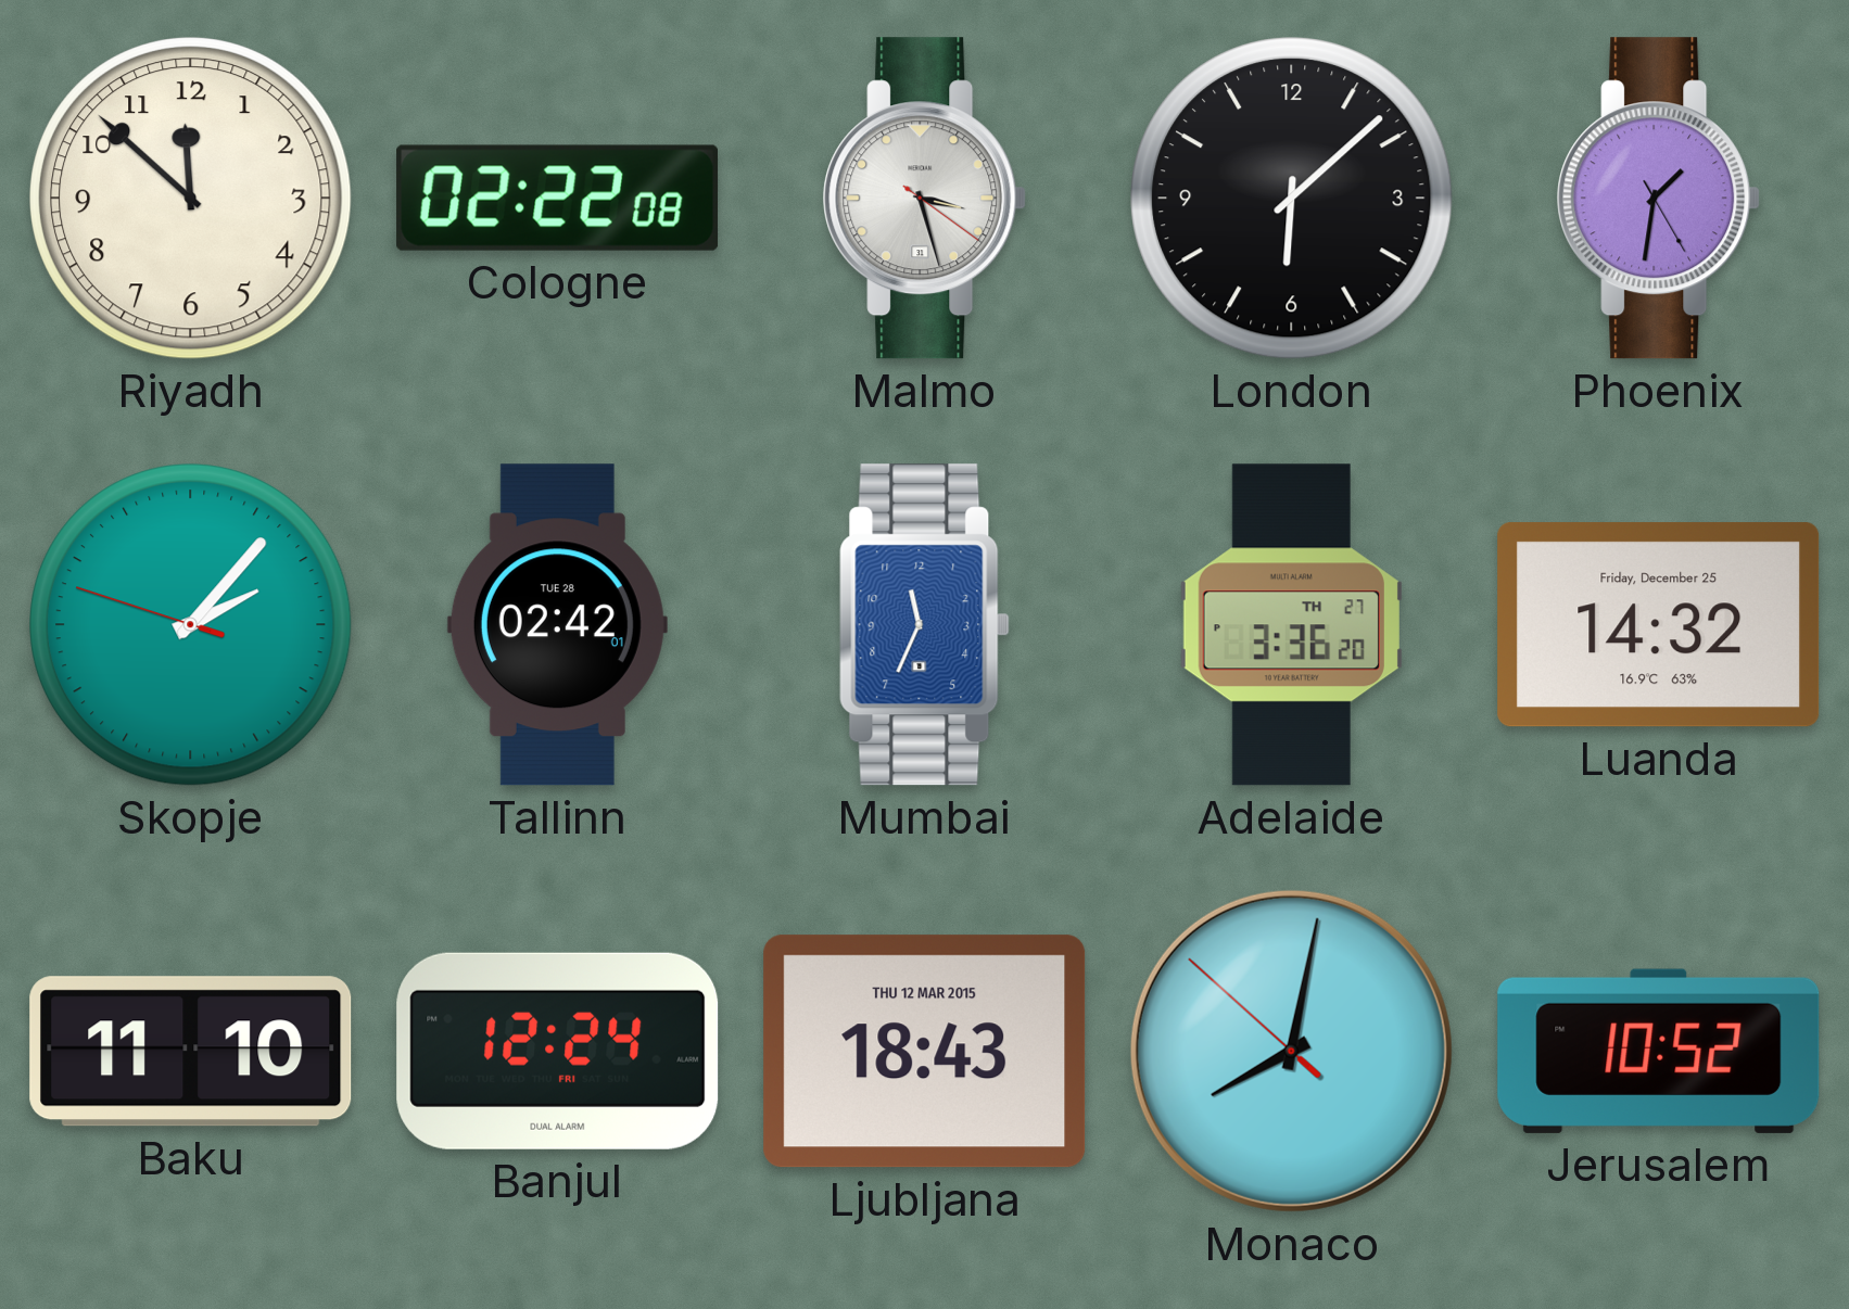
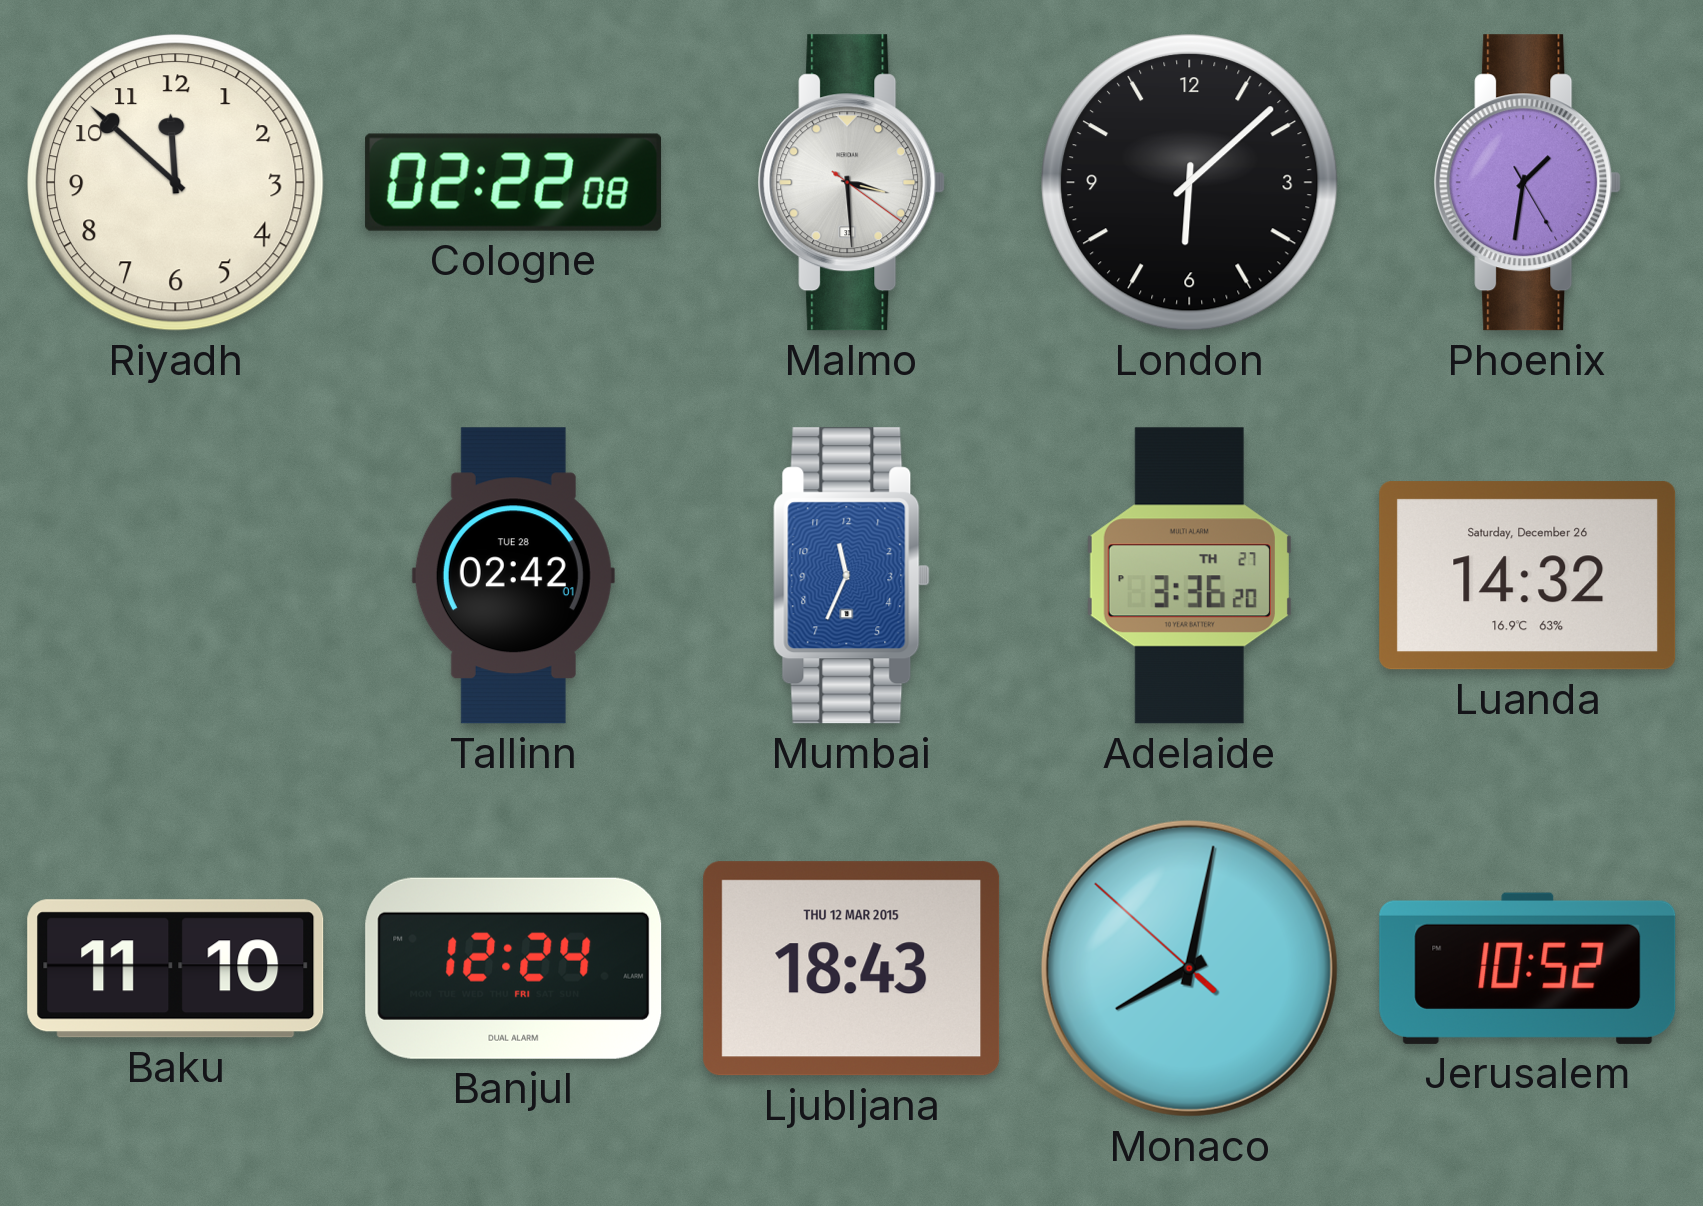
Malmo: 3:27 -> 3:29 (852, 183)
Skopje: 2:06 -> none (191, 625)
Luanda date: Friday, December 25 -> Saturday, December 26 (1528, 576)
